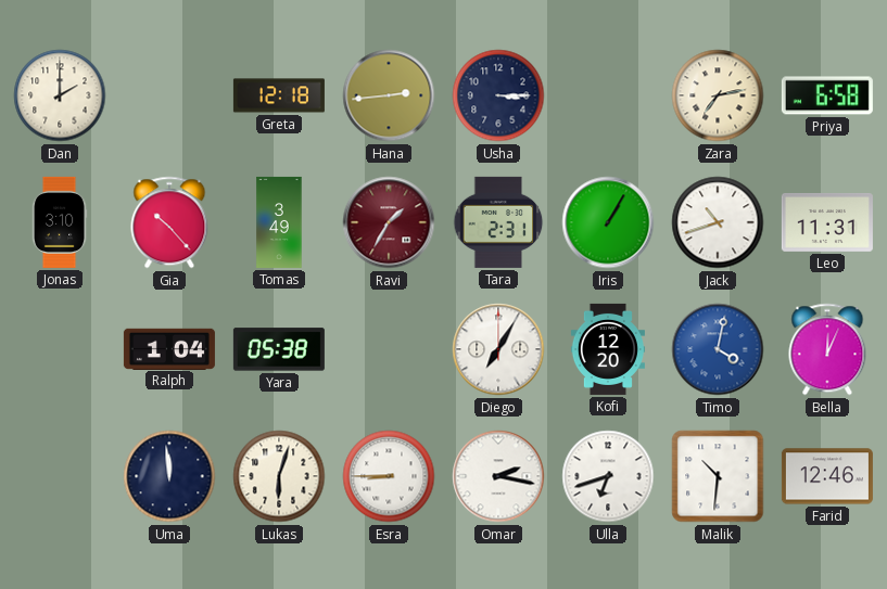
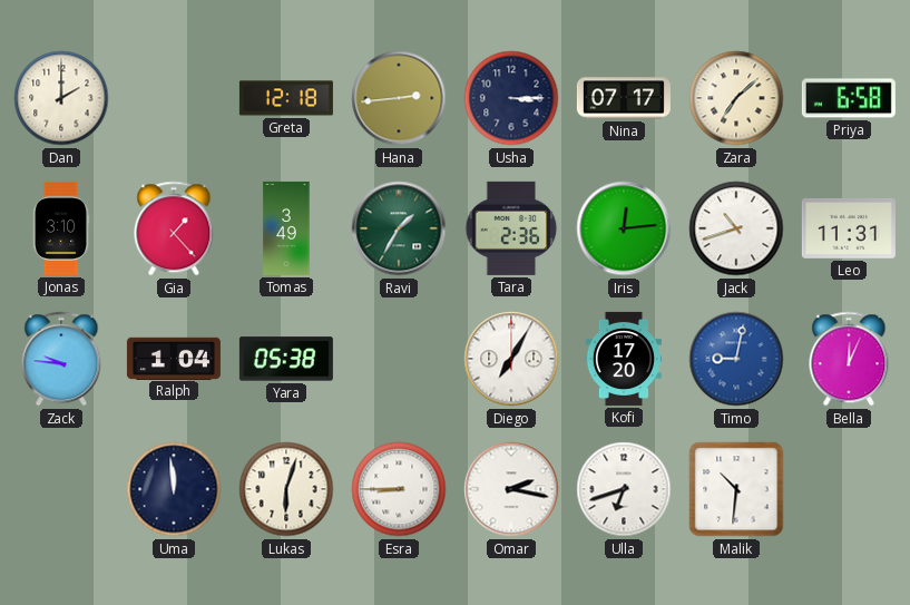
Nina: none -> 07:17 (624, 98)
Zara: 7:13 -> 7:08 (736, 98)
Gia: 10:23 -> 1:23 (174, 228)
Ravi dial: burgundy -> green (399, 228)
Tara: 2:31 -> 2:36 (511, 228)
Iris: 1:05 -> 12:14 (624, 228)
Zack: none -> 9:46 (61, 359)
Kofi: 12:20 -> 17:20 (624, 359)
Timo: 4:02 -> 9:02 (736, 359)
Farid: 12:46 -> none (827, 476)
